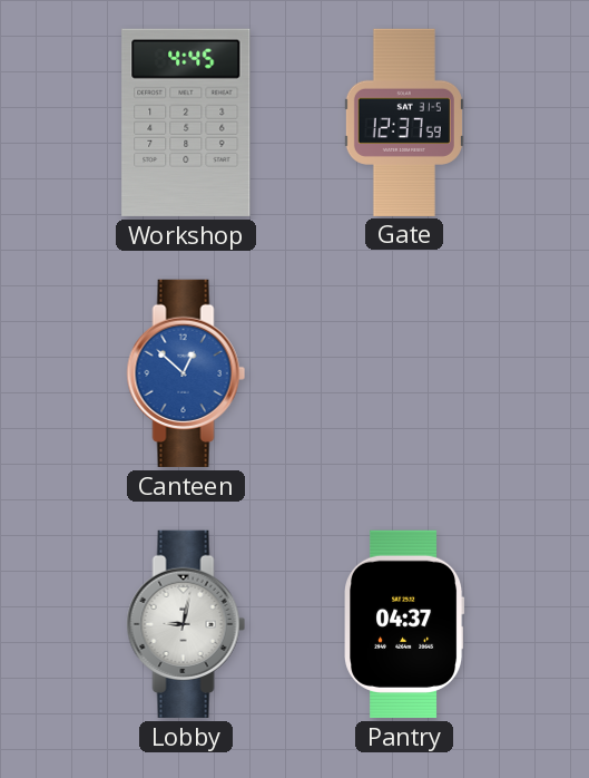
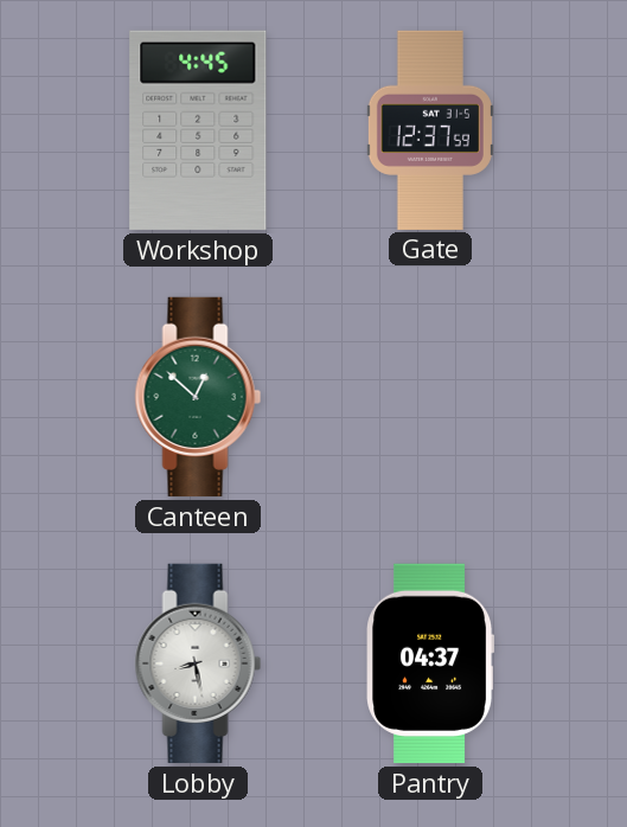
Canteen dial: blue -> green (198, 397)
Lobby: 9:02 -> 8:28 (198, 663)
